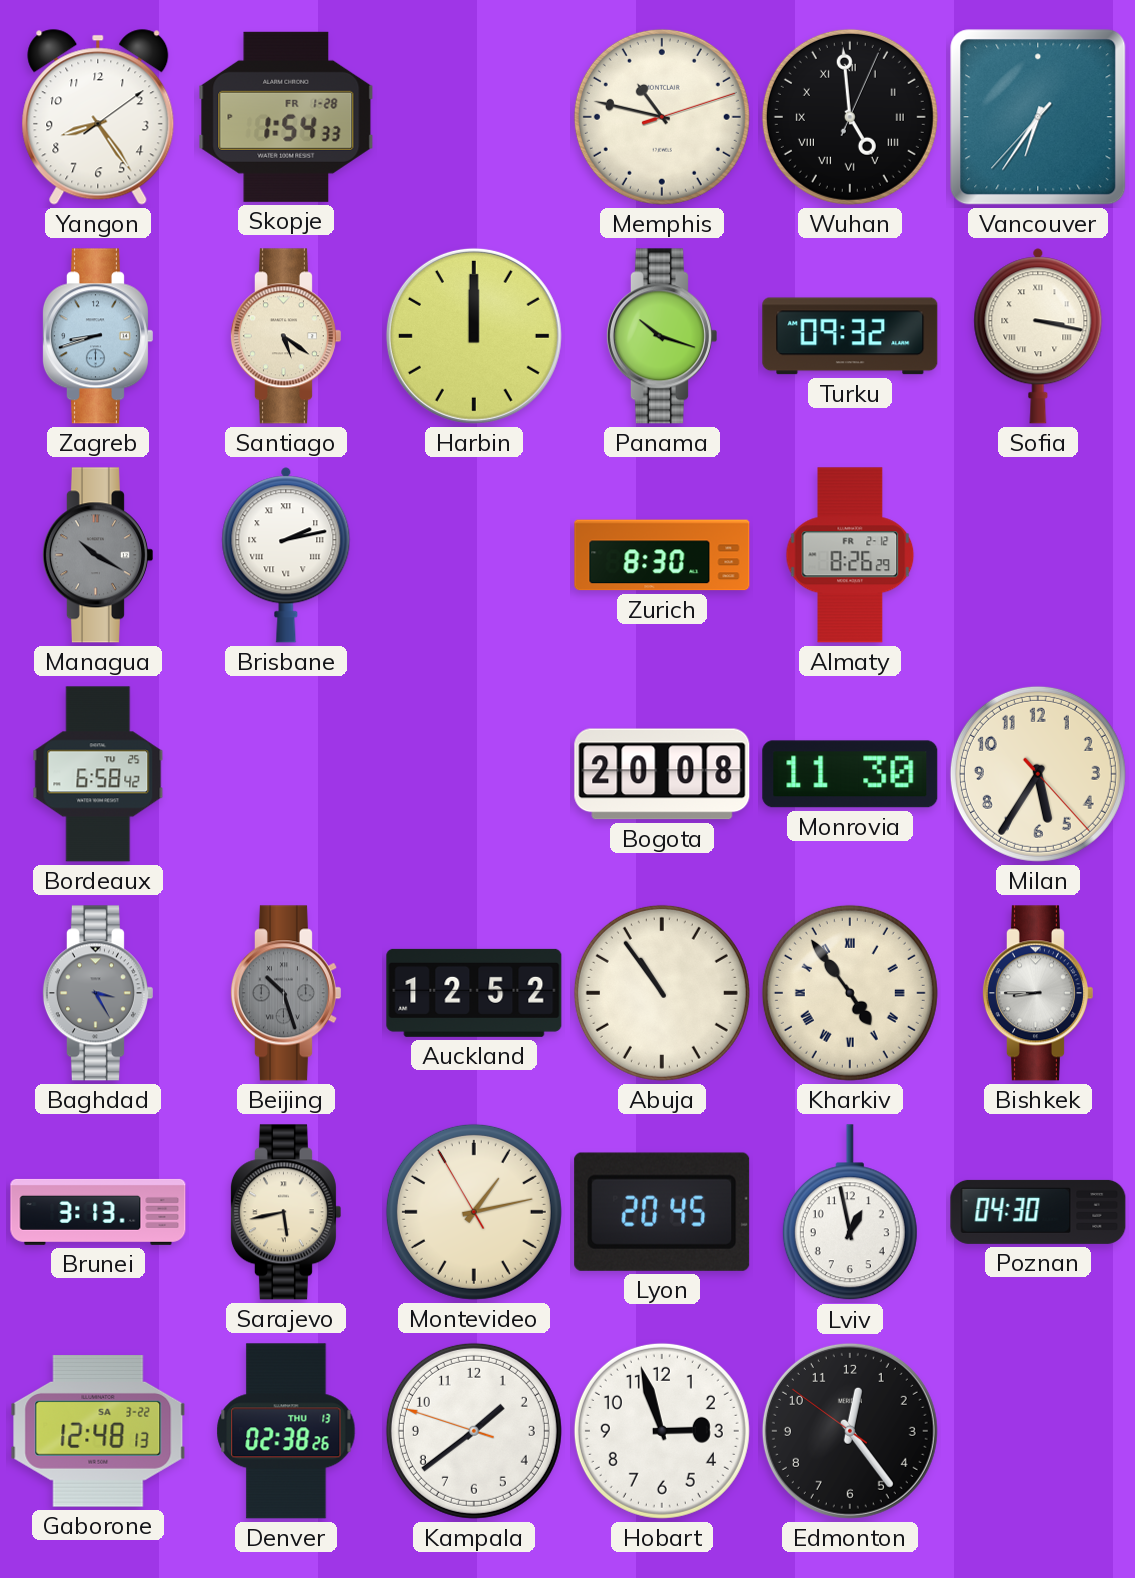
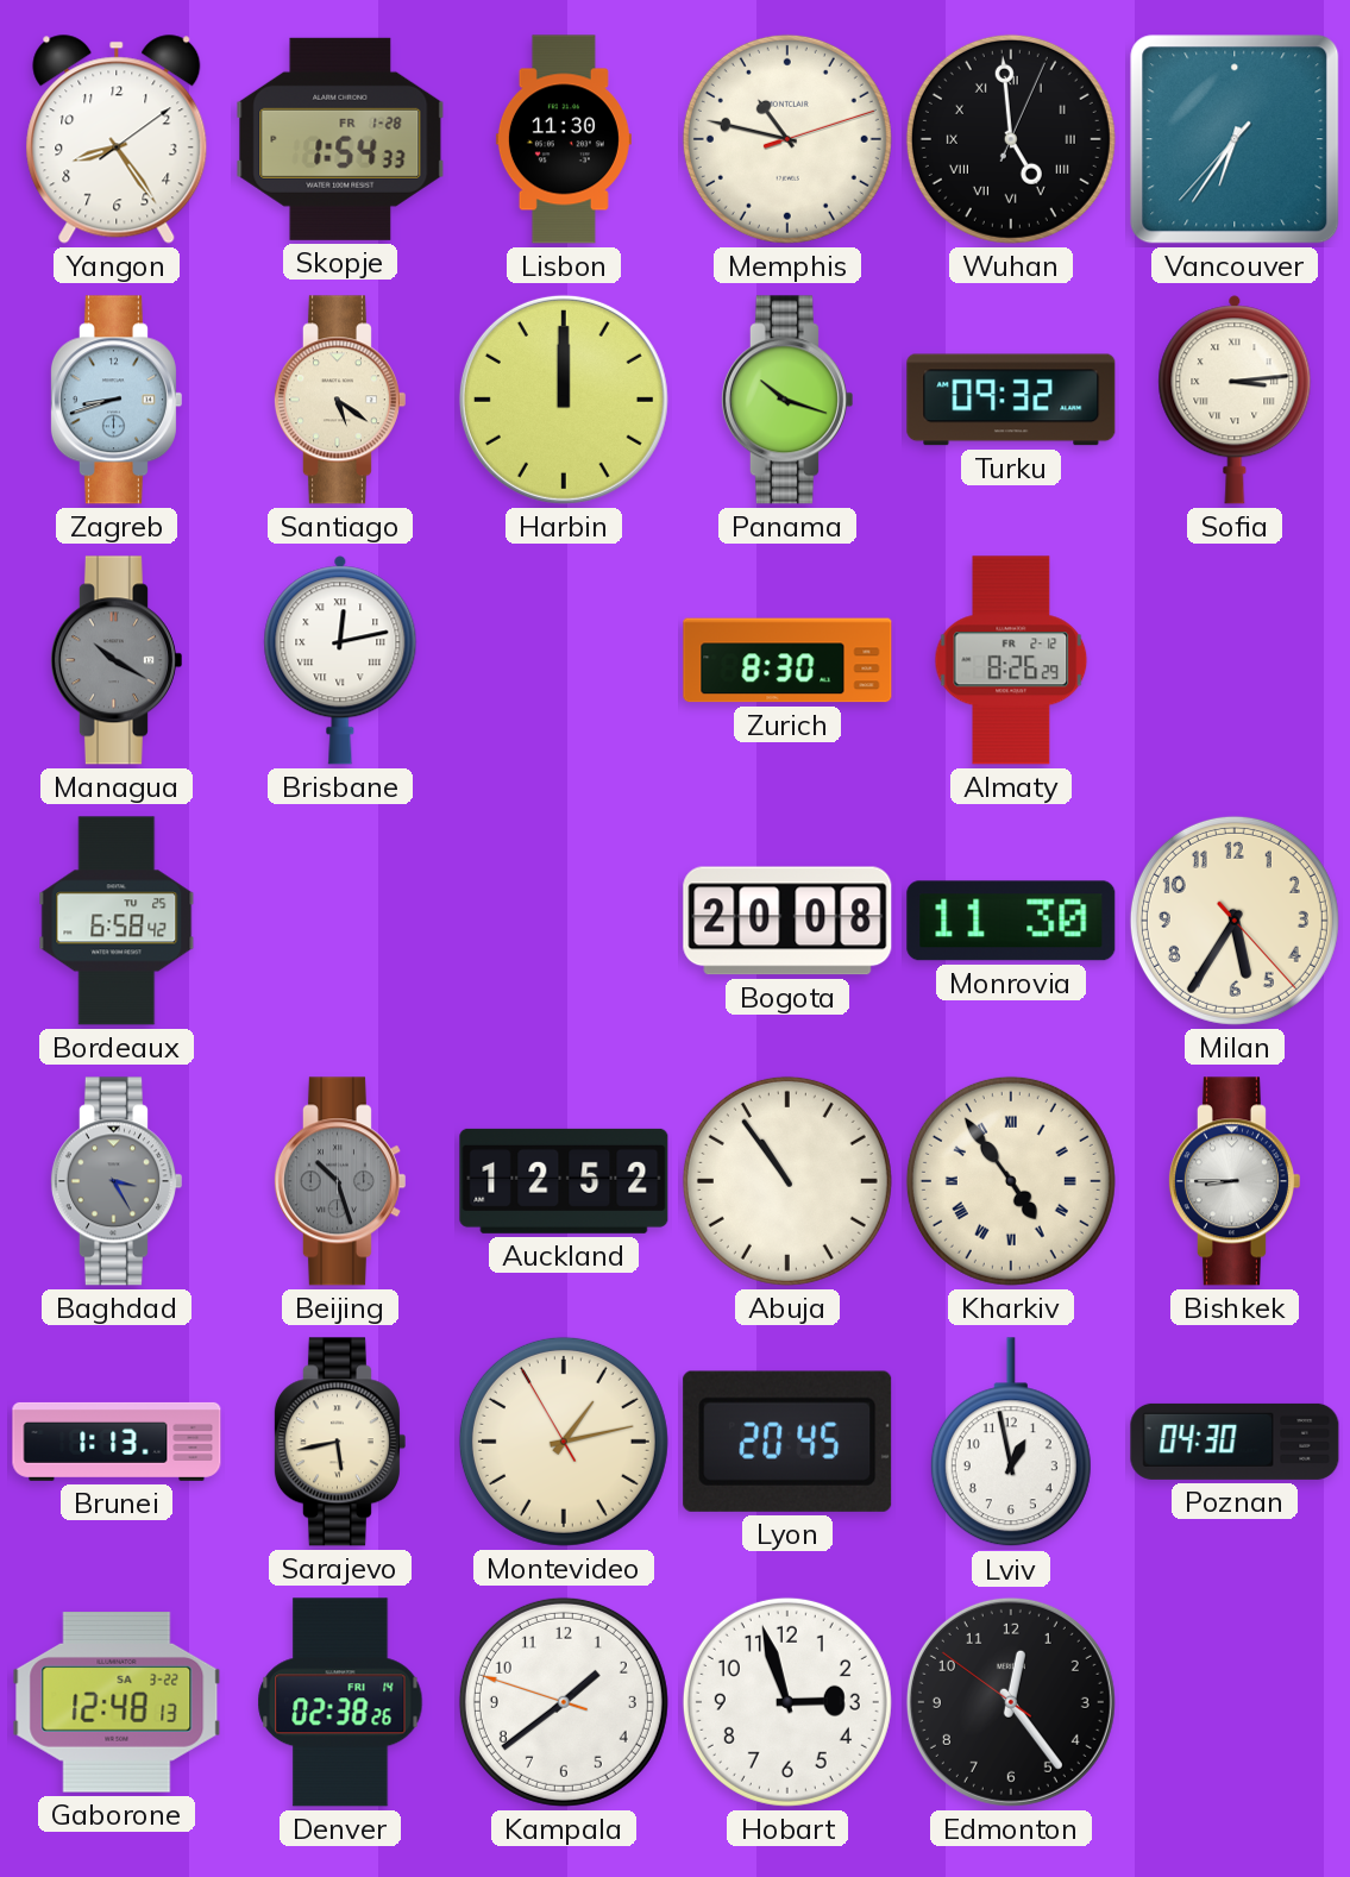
Lisbon: none -> 11:30 (564, 139)
Sofia: 3:17 -> 3:14 (1235, 400)
Brisbane: 2:13 -> 12:13 (340, 660)
Brunei: 3:13 -> 1:13 (117, 1442)
Denver date: THU 13 -> FRI 14 (340, 1702)
